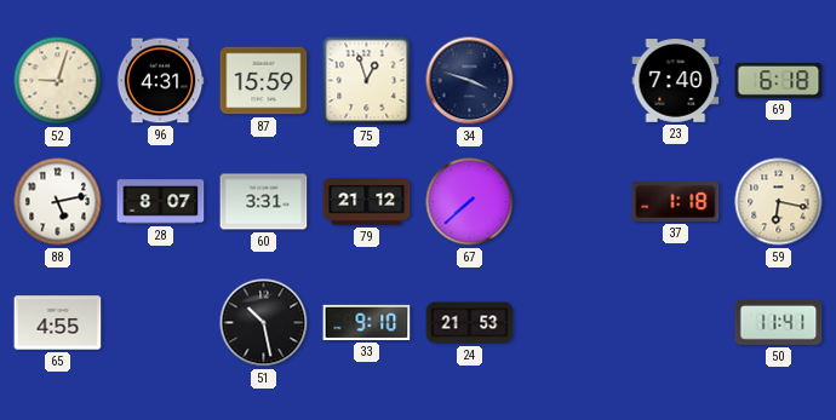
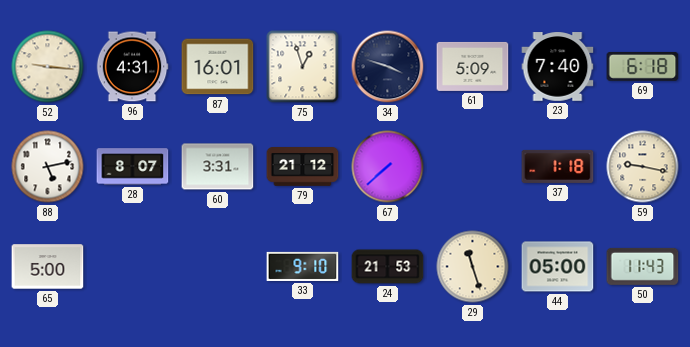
52: 9:03 -> 9:16 (48, 67)
87: 15:59 -> 16:01 (218, 67)
61: none -> 5:09 (473, 66)
59: 6:17 -> 9:17 (643, 167)
65: 4:55 -> 5:00 (48, 267)
51: 10:28 -> none (264, 323)
29: none -> 11:27 (473, 267)
44: none -> 05:00 (558, 267)
50: 11:41 -> 11:43 (643, 266)
